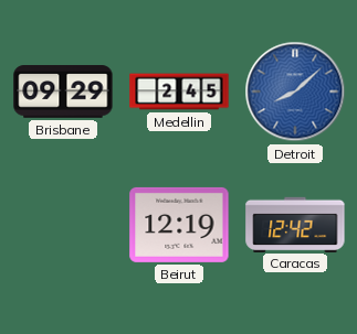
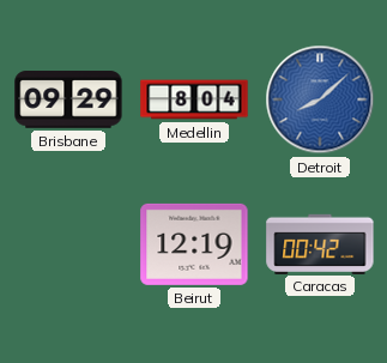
Medellin: 2:45 -> 8:04 (194, 99)
Caracas: 12:42 -> 00:42 (320, 243)
